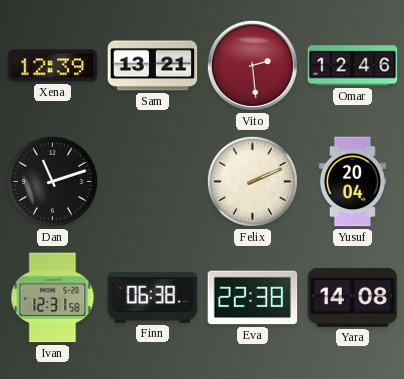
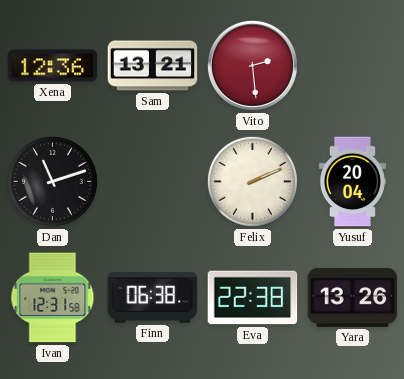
Xena: 12:39 -> 12:36 (53, 66)
Omar: 12:46 -> none (353, 66)
Yara: 14:08 -> 13:26 (353, 297)
